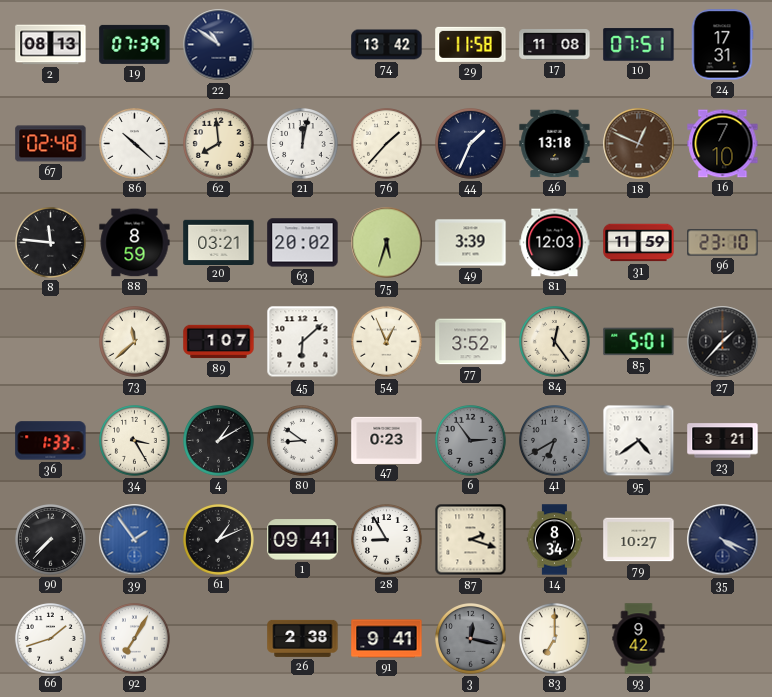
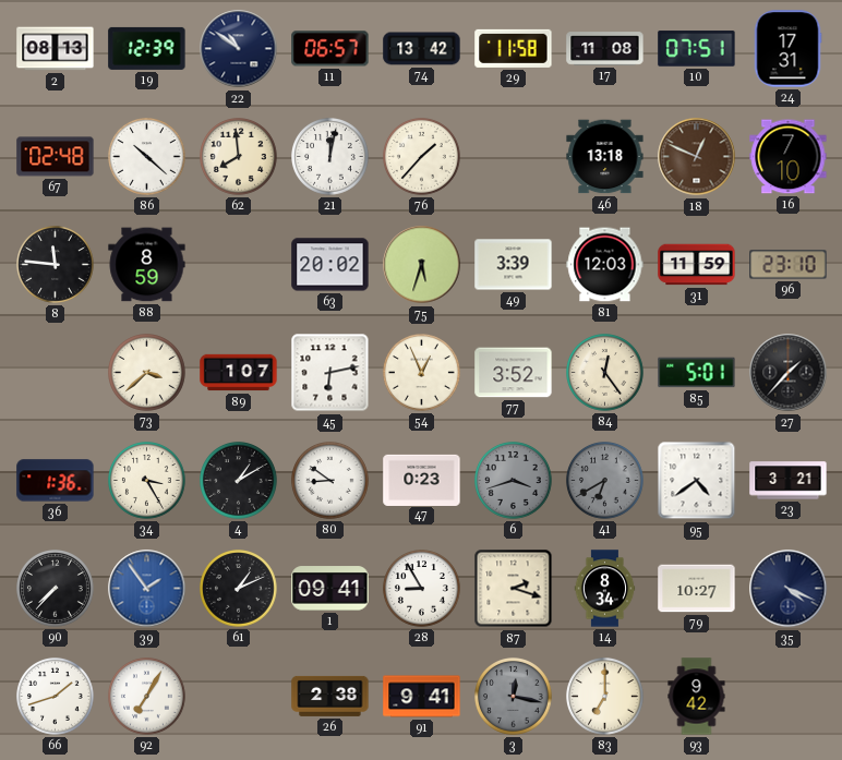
19: 07:39 -> 12:39 (147, 48)
11: none -> 06:57 (330, 49)
44: 1:34 -> none (471, 144)
20: 03:21 -> none (219, 242)
73: 11:38 -> 3:38 (147, 373)
45: 6:08 -> 6:13 (330, 373)
36: 1:33 -> 1:36 (56, 481)
6: 2:54 -> 3:42 (514, 481)
